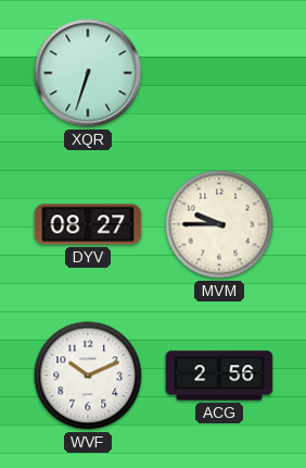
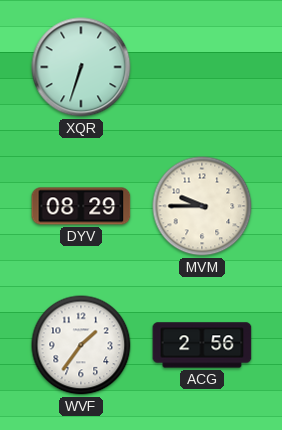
DYV: 08:27 -> 08:29 (81, 206)
WVF: 10:11 -> 1:36 (81, 345)
